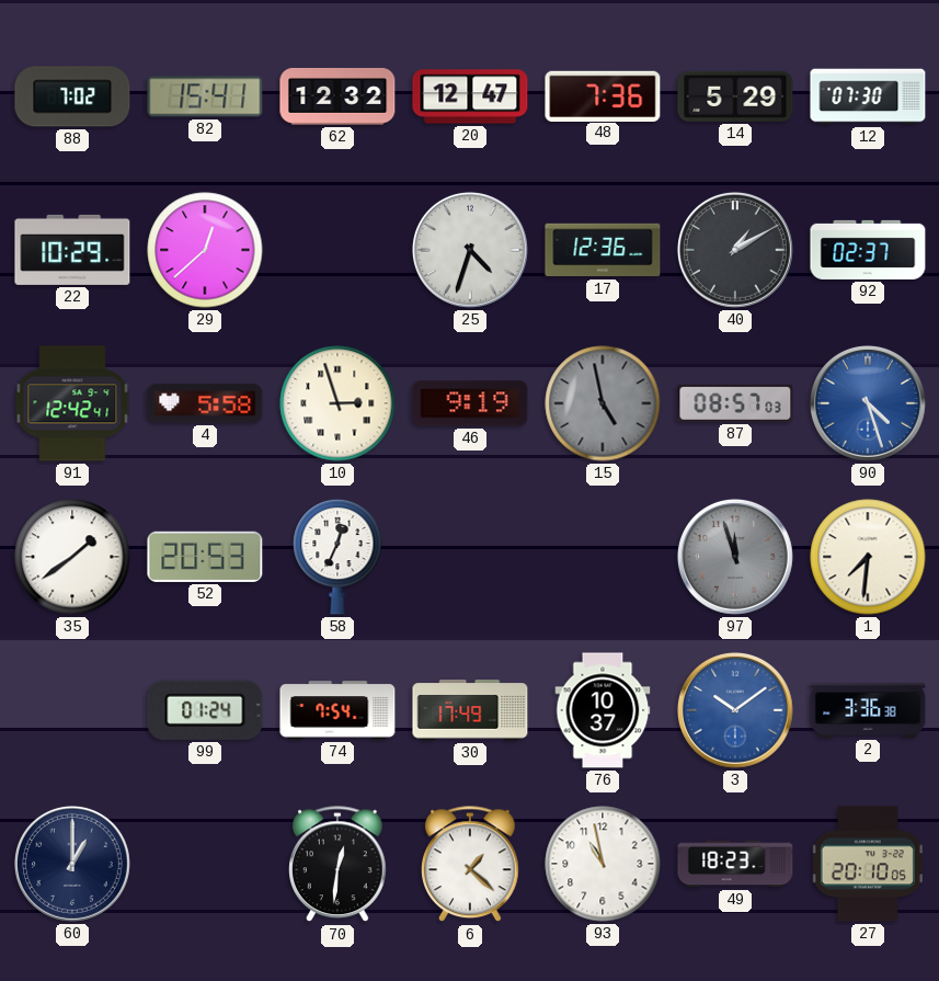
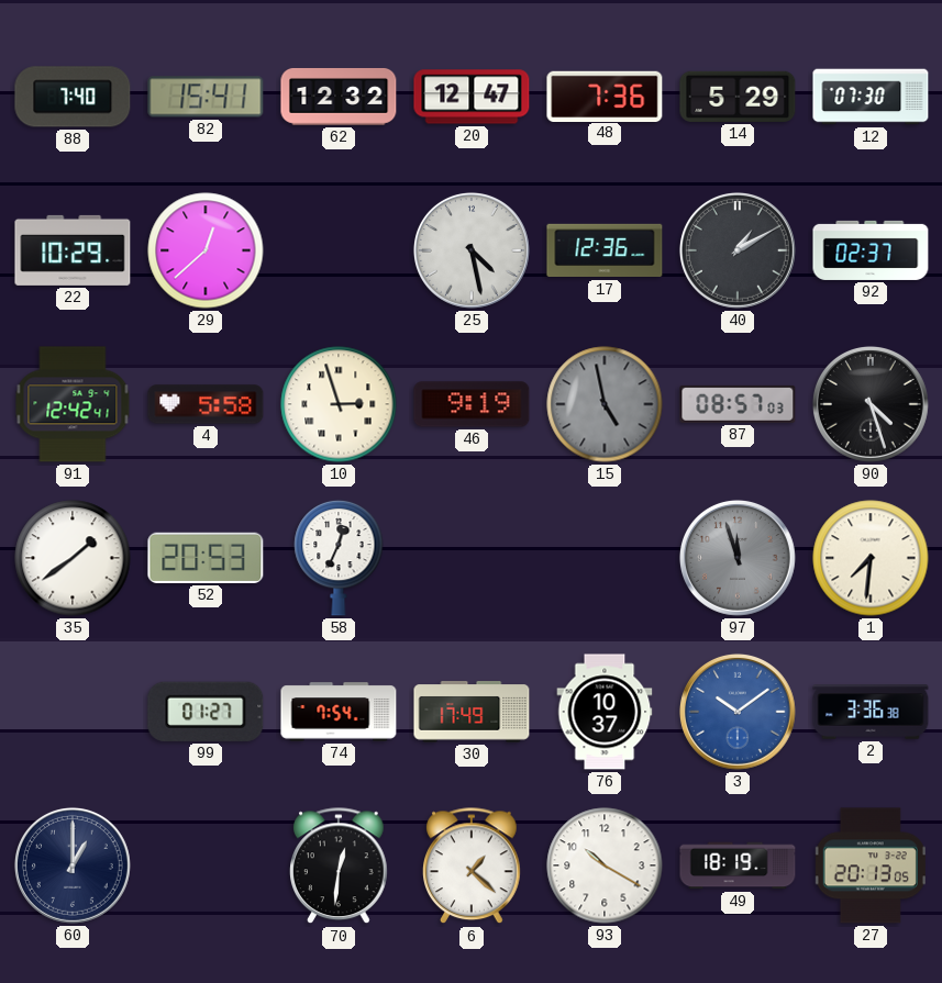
88: 7:02 -> 7:40 (73, 97)
25: 4:33 -> 4:28 (472, 250)
90 dial: blue -> black (871, 404)
99: 01:24 -> 01:27 (206, 712)
93: 10:58 -> 10:20 (605, 865)
49: 18:23 -> 18:19 (738, 865)
27: 20:10 -> 20:13 (871, 865)
